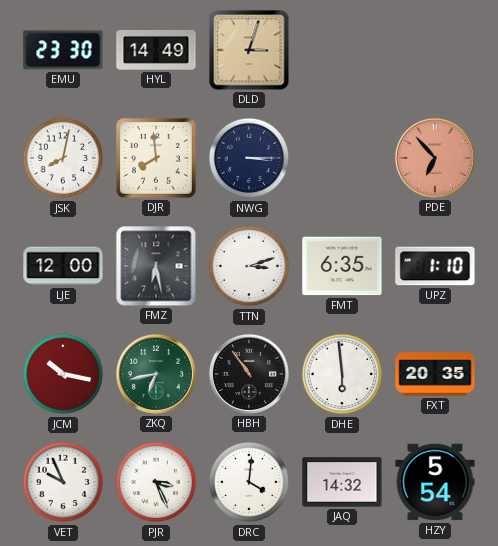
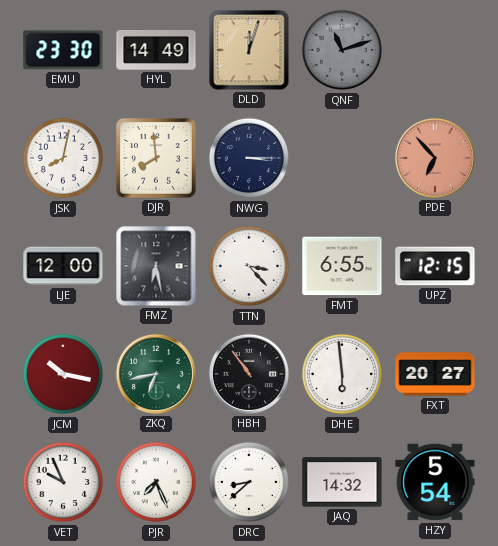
DLD: 3:03 -> 12:03 (249, 50)
QNF: none -> 11:12 (342, 50)
TTN: 3:12 -> 3:23 (249, 266)
FMT: 6:35 -> 6:55 (342, 266)
UPZ: 1:10 -> 12:15 (435, 266)
FXT: 20:35 -> 20:27 (435, 374)
PJR: 3:26 -> 7:26 (156, 482)
DRC: 4:01 -> 8:38 (249, 482)
